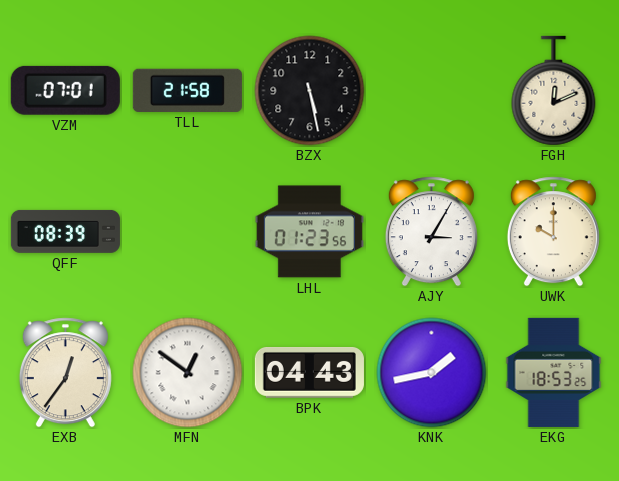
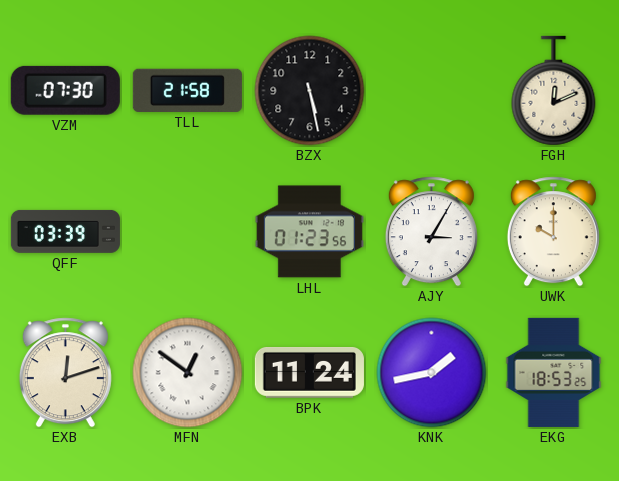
VZM: 07:01 -> 07:30 (65, 90)
QFF: 08:39 -> 03:39 (65, 231)
EXB: 12:36 -> 12:12 (65, 373)
BPK: 04:43 -> 11:24 (309, 373)
